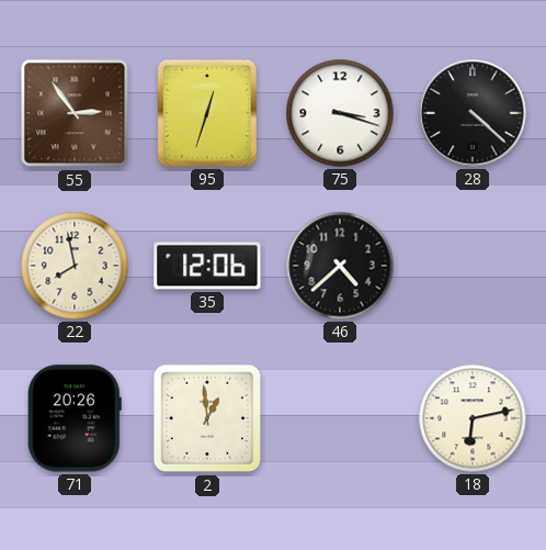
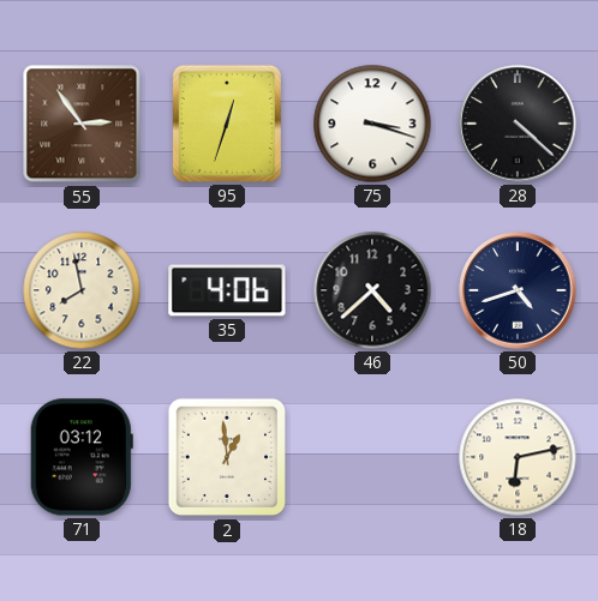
35: 12:06 -> 4:06 (227, 290)
50: none -> 4:42 (518, 290)
71: 20:26 -> 03:12 (82, 457)
